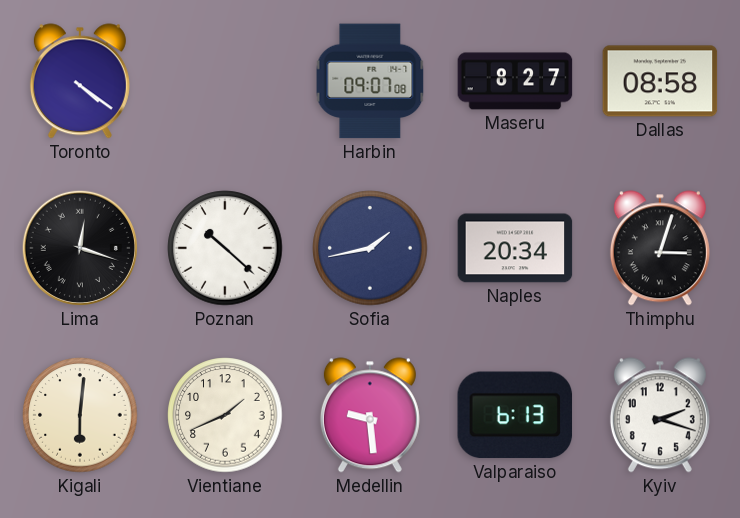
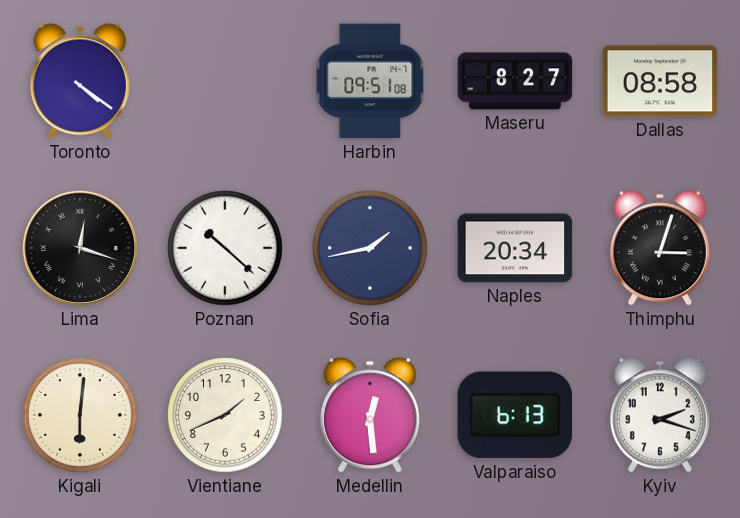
Harbin: 09:07 -> 09:51 (370, 81)
Medellin: 9:29 -> 12:29 (370, 415)
